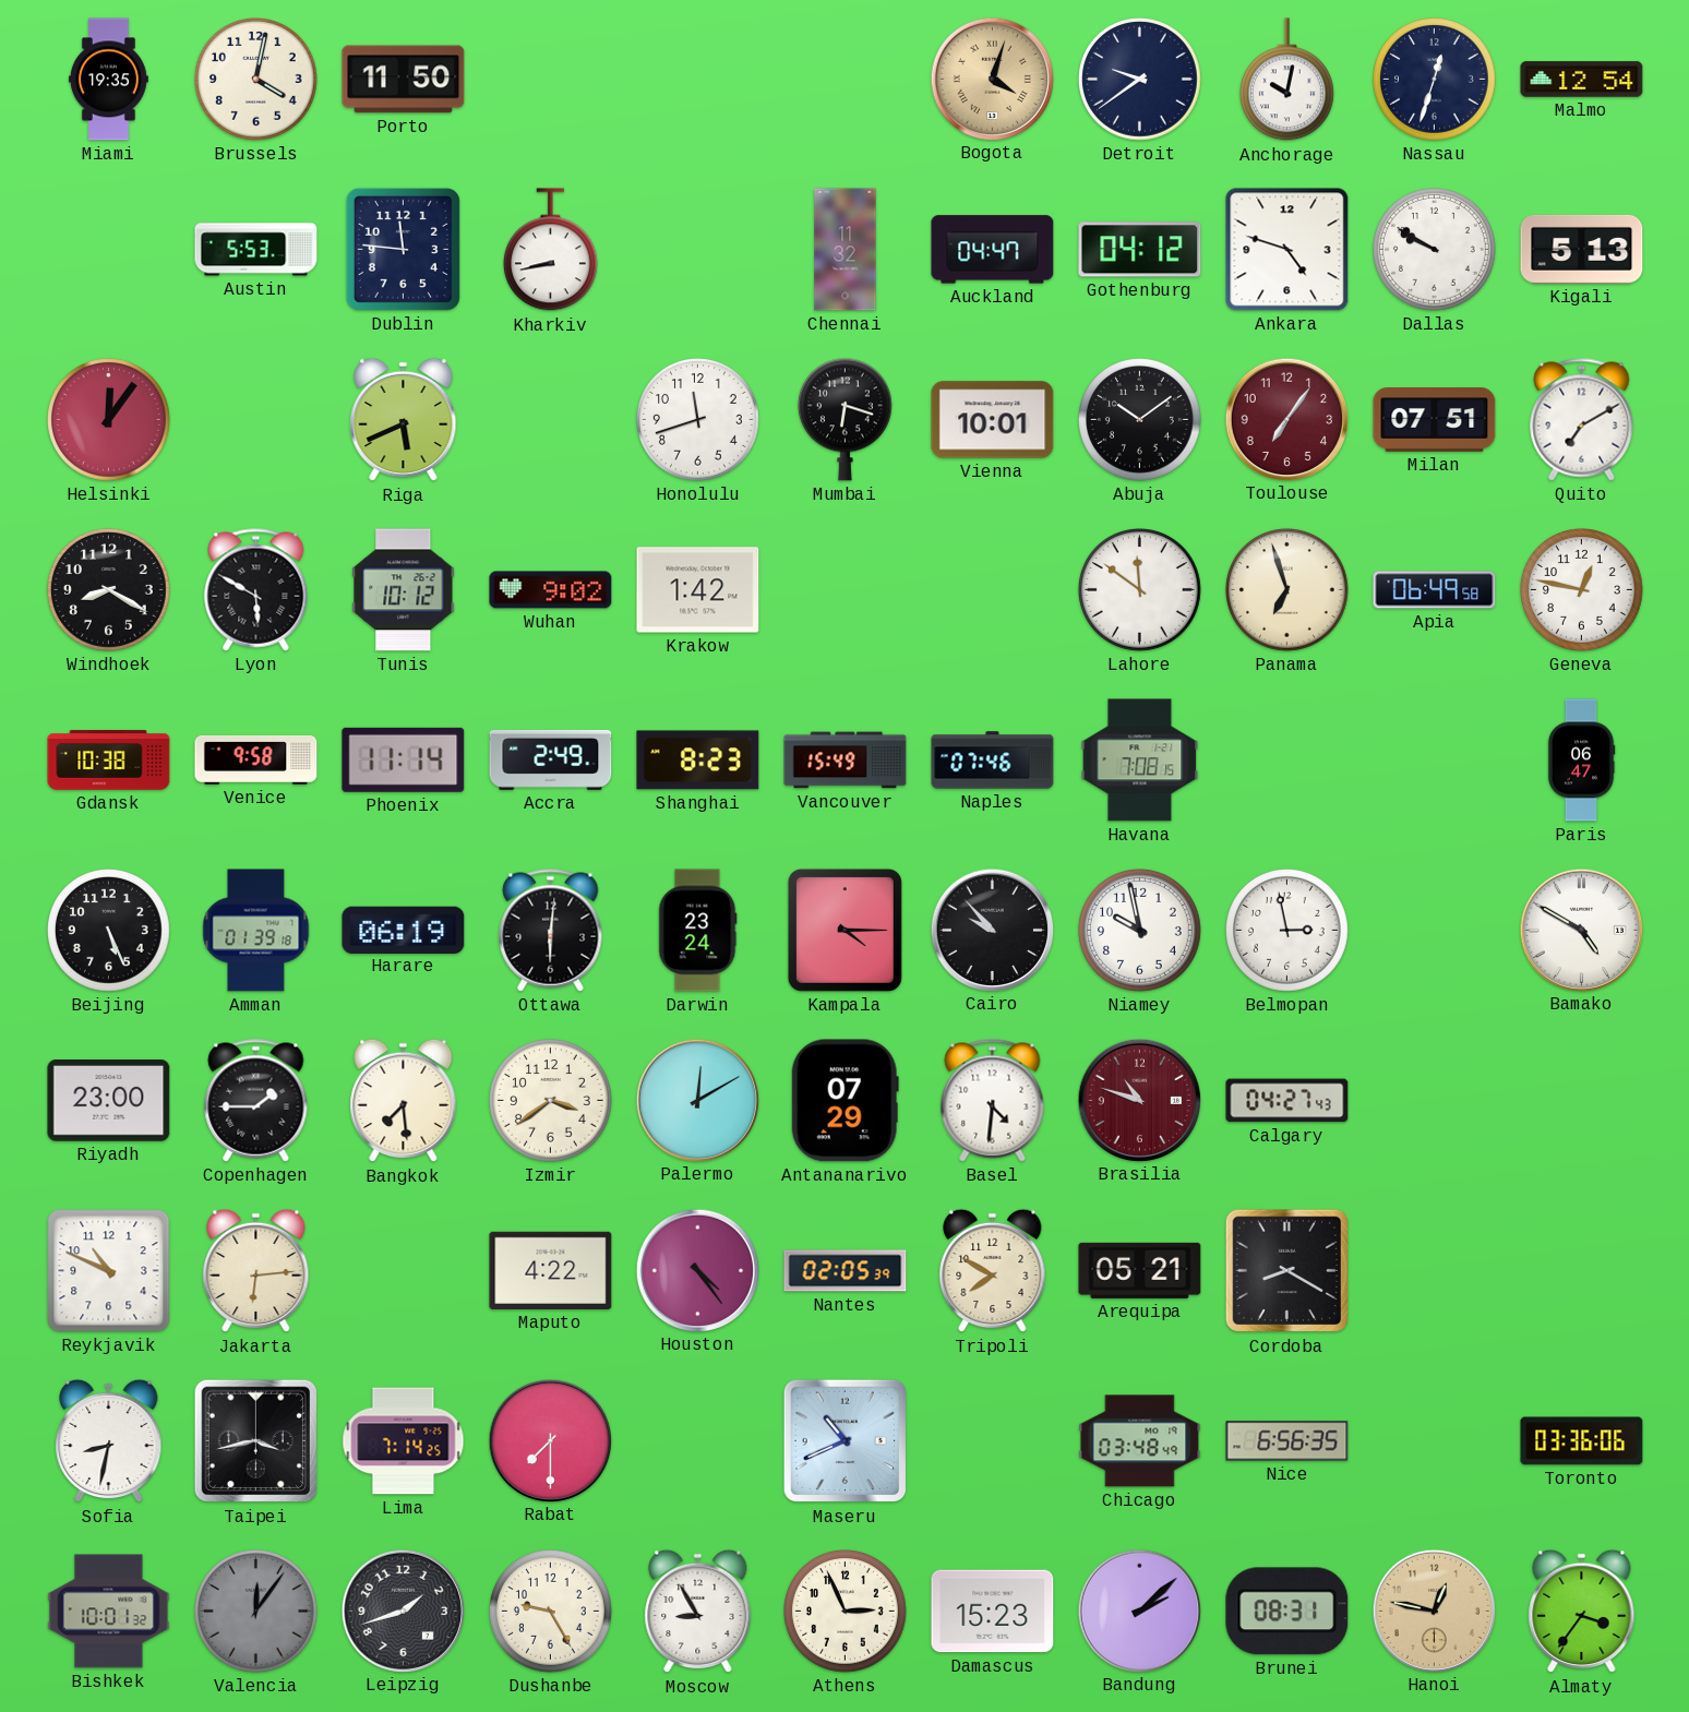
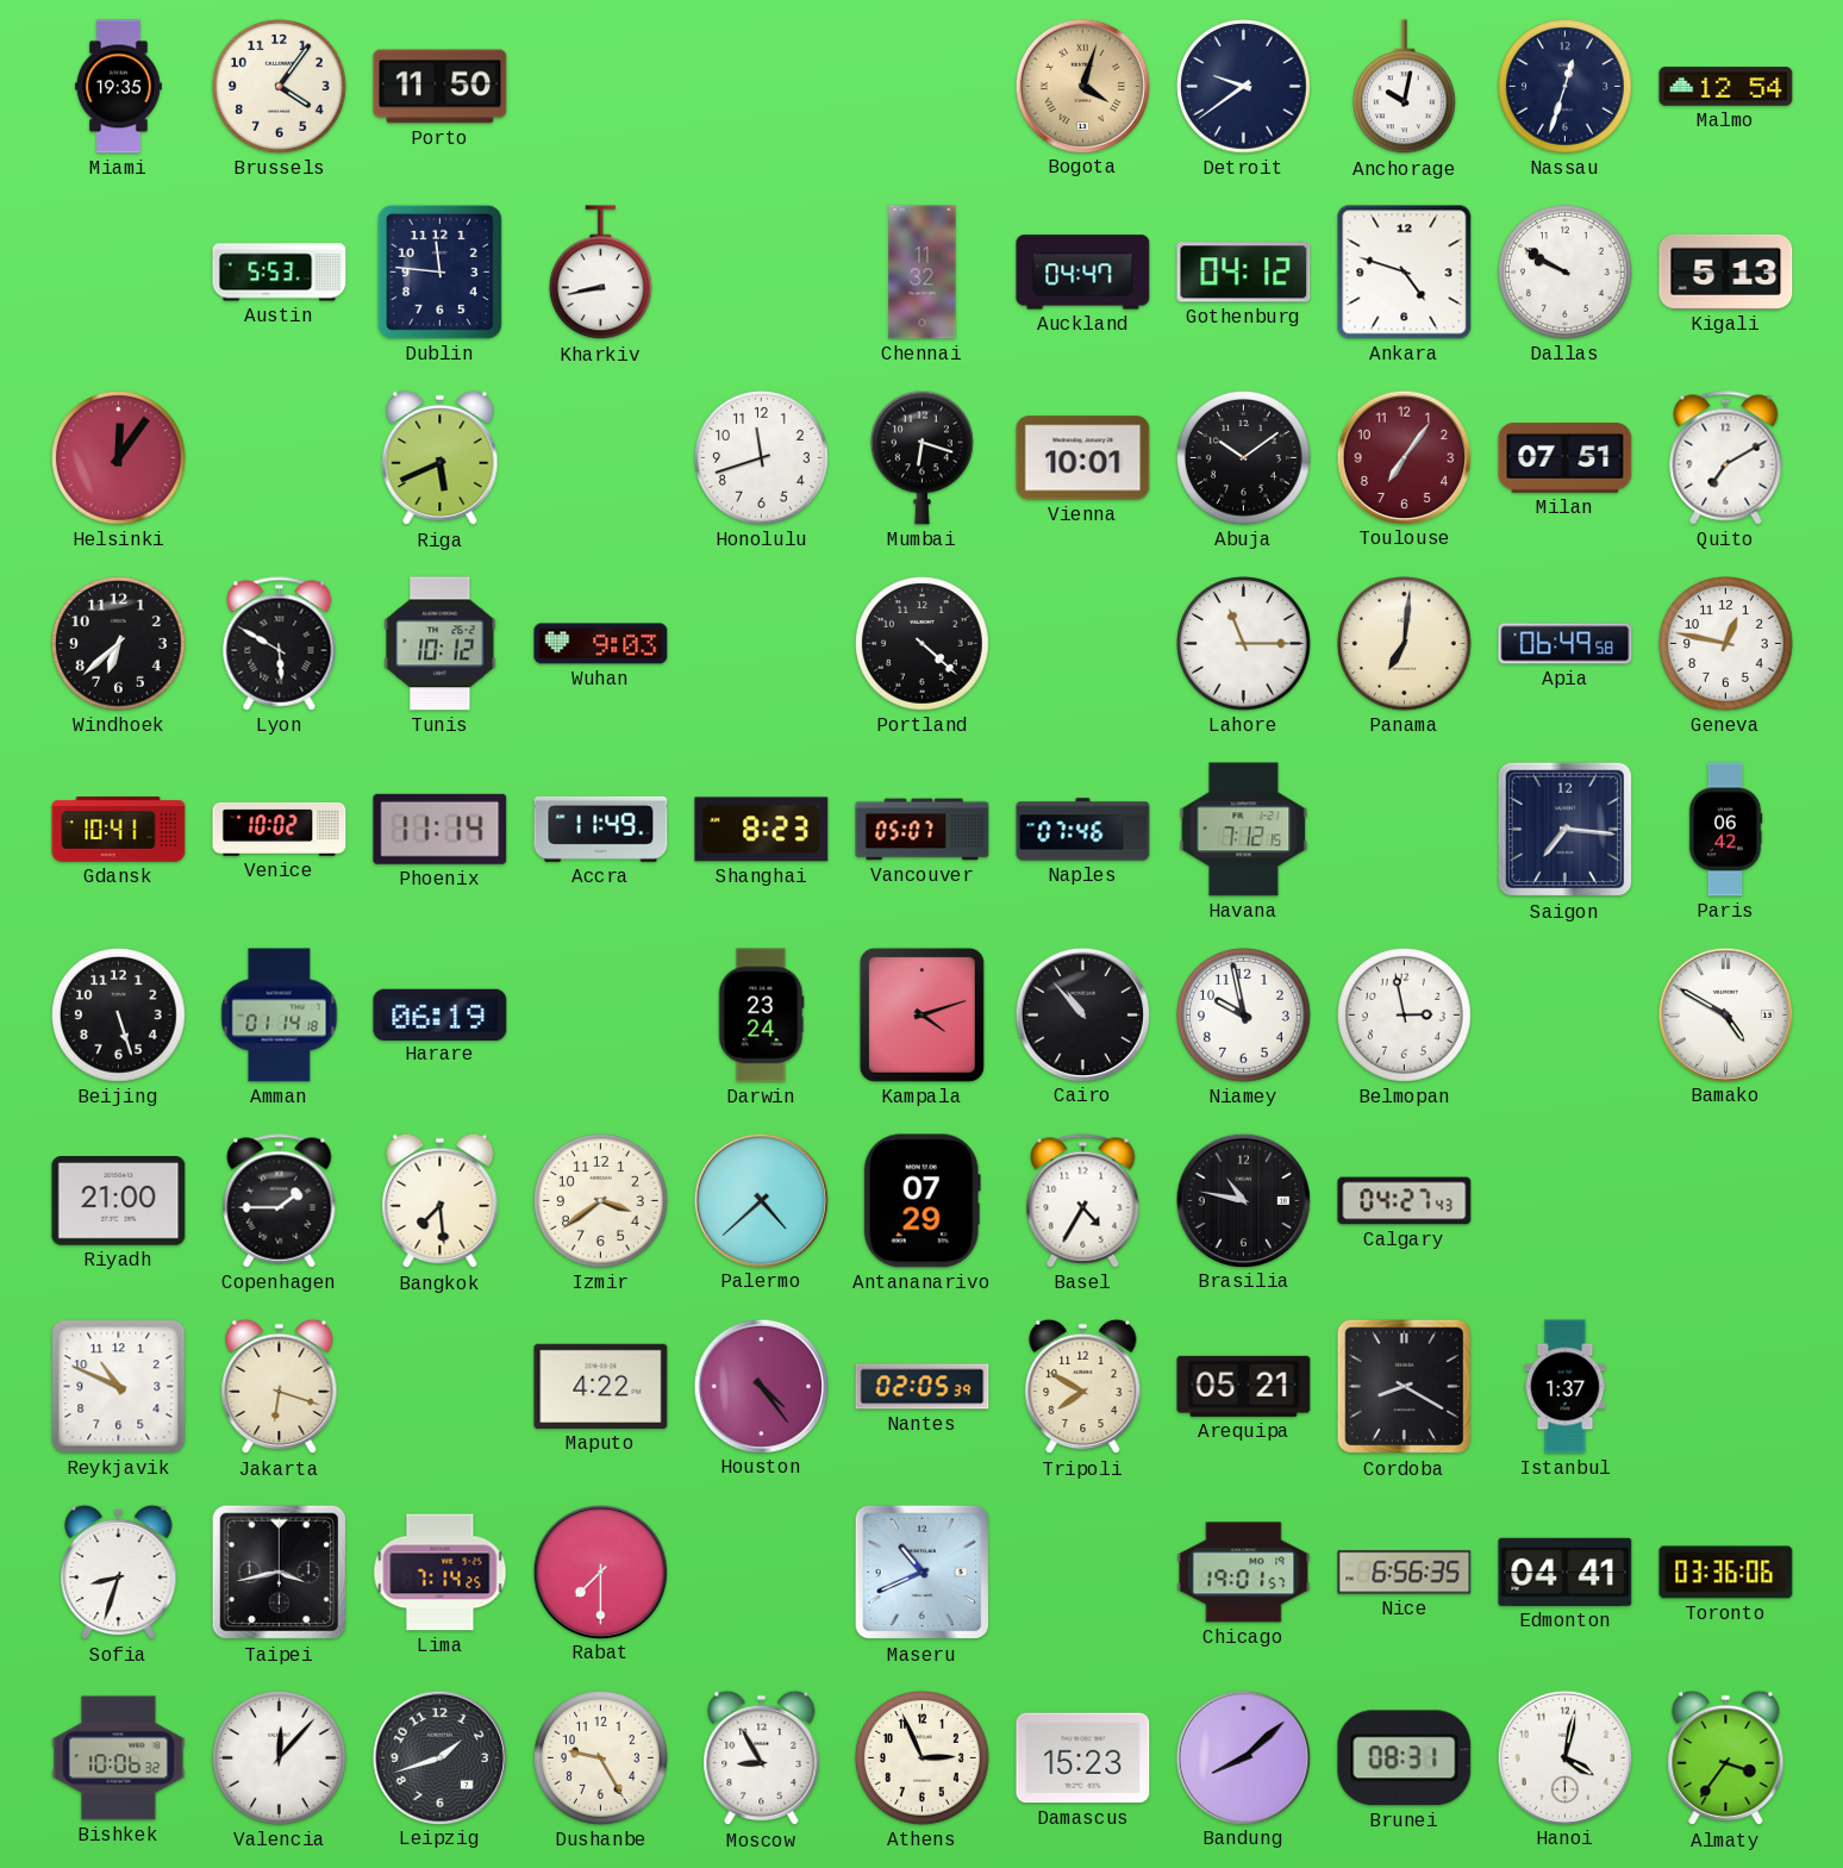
Brussels: 4:02 -> 4:06 (280, 87)
Windhoek: 8:20 -> 6:38 (119, 644)
Wuhan: 9:02 -> 9:03 (601, 644)
Krakow: 1:42 -> none (698, 590)
Portland: none -> 4:22 (923, 644)
Lahore: 11:51 -> 11:15 (1244, 644)
Panama: 6:57 -> 7:01 (1405, 644)
Gdansk: 10:38 -> 10:41 (119, 830)
Venice: 9:58 -> 10:02 (280, 829)
Accra: 2:49 -> 11:49 (601, 829)
Vancouver: 15:49 -> 05:07 (923, 830)
Havana: 7:08 -> 7:12 (1244, 830)
Saigon: none -> 7:16 (1566, 830)
Paris: 06:47 -> 06:42 (1725, 830)
Beijing: 5:26 -> 5:27 (119, 1016)
Amman: 01:39 -> 01:14 (280, 1016)
Ottawa: 6:01 -> none (551, 931)
Kampala: 4:15 -> 4:12 (921, 1014)
Cairo: 9:53 -> 10:53 (1082, 1014)
Riyadh: 23:00 -> 21:00 (119, 1201)
Palermo: 12:10 -> 4:38 (761, 1200)
Basel: 4:31 -> 4:35 (1083, 1201)
Brasilia: 10:48 -> 10:47 (1243, 1200)
Brasilia dial: burgundy -> black (1243, 1200)
Jakarta: 6:14 -> 6:18 (280, 1387)
Istanbul: none -> 1:37 (1566, 1387)
Sofia: 8:32 -> 8:33 (119, 1573)
Chicago: 03:48 -> 19:01 (1244, 1573)
Edmonton: none -> 04:41 (1566, 1572)
Bishkek: 10:01 -> 10:06 (119, 1758)
Valencia: 12:06 -> 12:07 (280, 1758)
Valencia dial: grey -> white (280, 1758)
Bandung: 2:08 -> 8:08 (1243, 1757)
Hanoi: 12:47 -> 4:02 (1564, 1757)
Hanoi dial: champagne -> white (1564, 1757)
